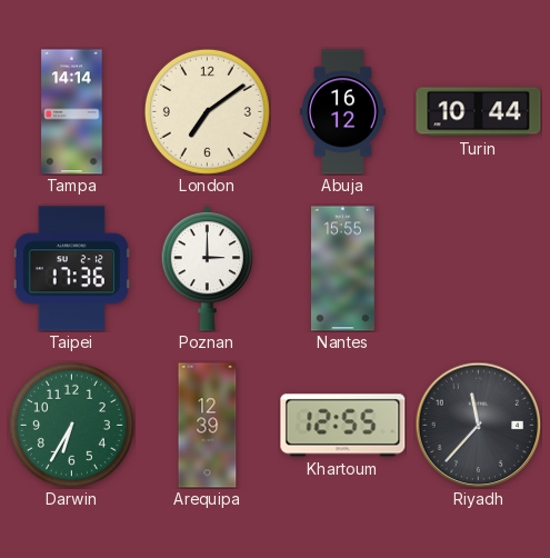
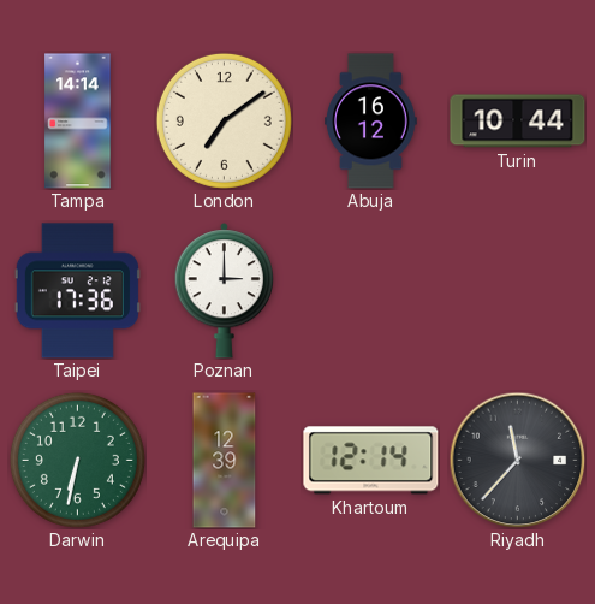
Nantes: 15:55 -> none (343, 269)
Darwin: 6:35 -> 6:32 (77, 460)
Khartoum: 12:55 -> 12:14 (371, 461)
